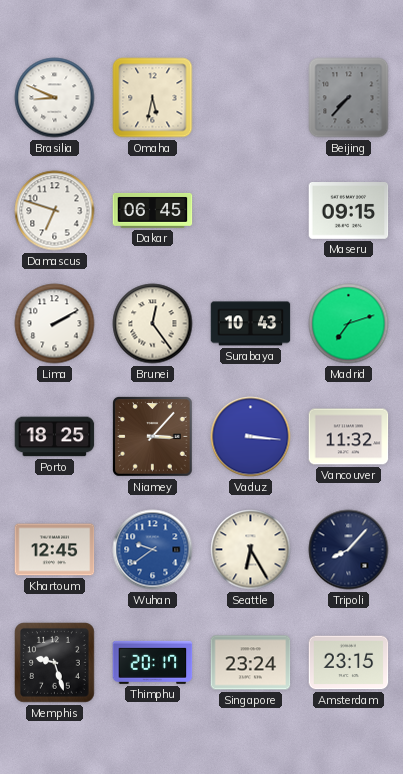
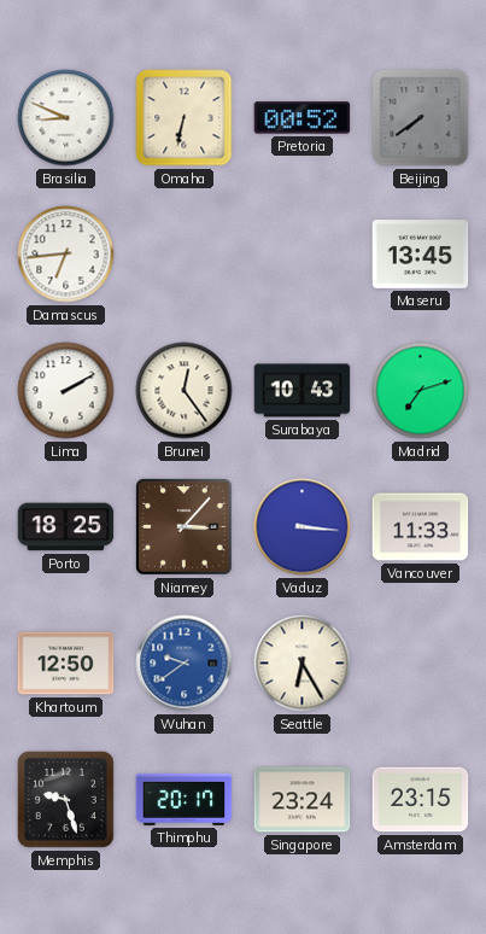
Omaha: 5:32 -> 6:32 (185, 118)
Pretoria: none -> 00:52 (303, 118)
Beijing: 7:37 -> 7:39 (421, 118)
Damascus: 6:48 -> 6:44 (66, 255)
Dakar: 06:45 -> none (153, 210)
Maseru: 09:15 -> 13:45 (421, 255)
Vancouver: 11:32 -> 11:33 (421, 527)
Khartoum: 12:45 -> 12:50 (66, 664)
Tripoli: 8:07 -> none (349, 550)
